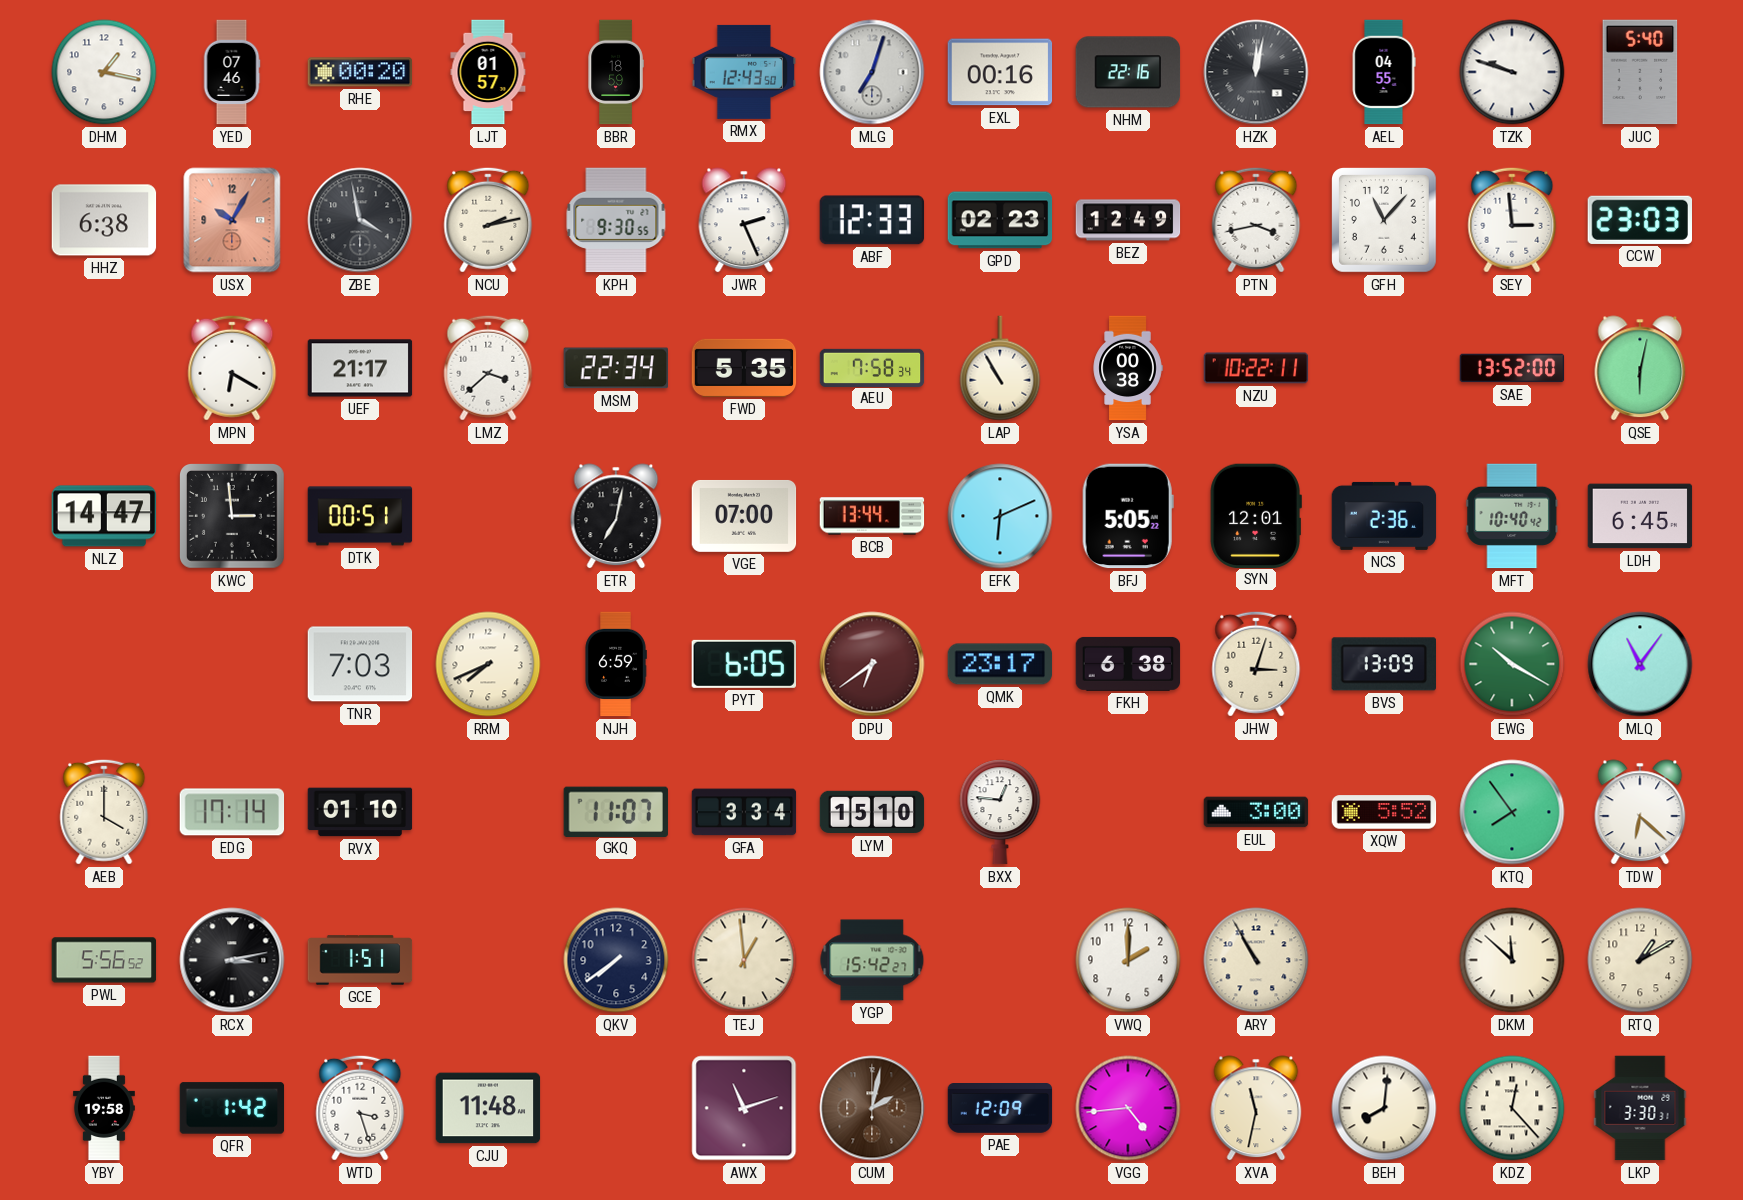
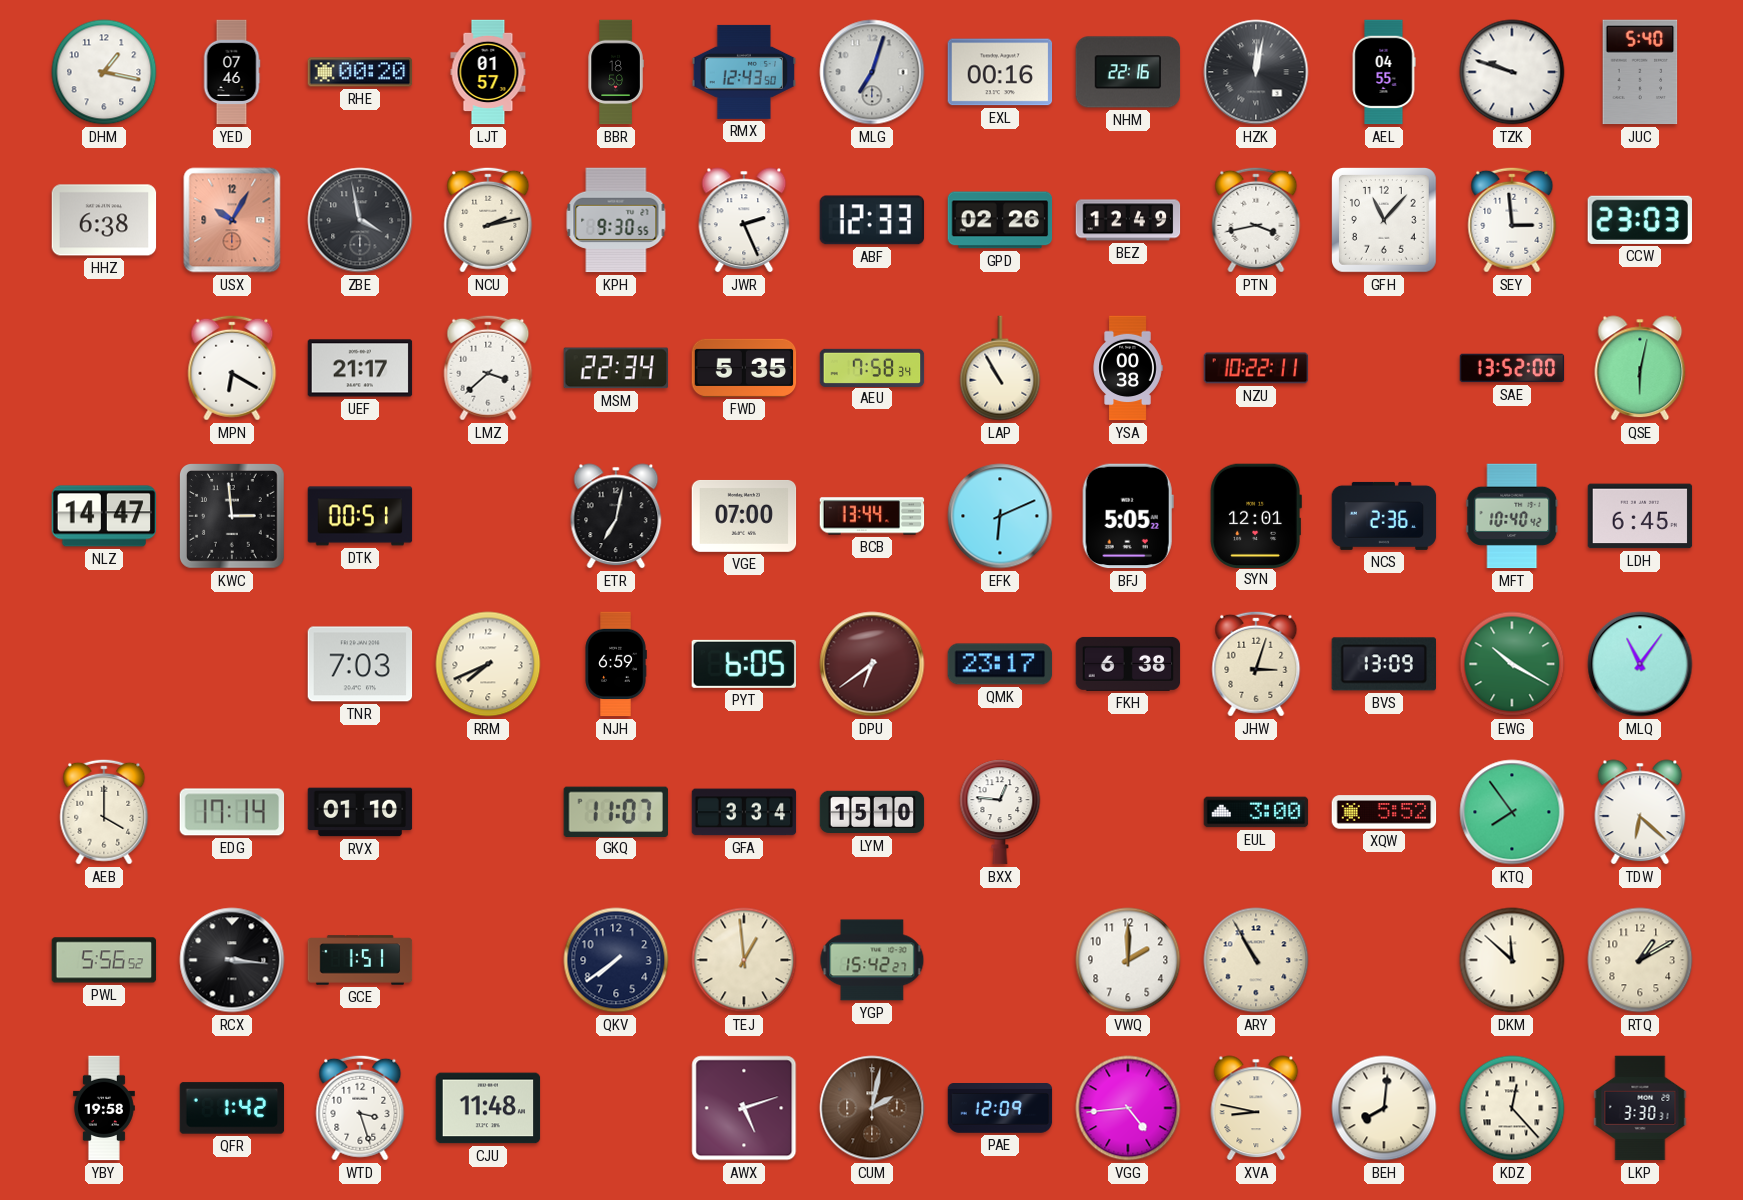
GPD: 02:23 -> 02:26 (1000, 220)
RCX: 3:13 -> 3:16 (232, 960)
AWX: 11:12 -> 5:12 (744, 1108)
XVA: 11:32 -> 8:47 (1256, 1108)
